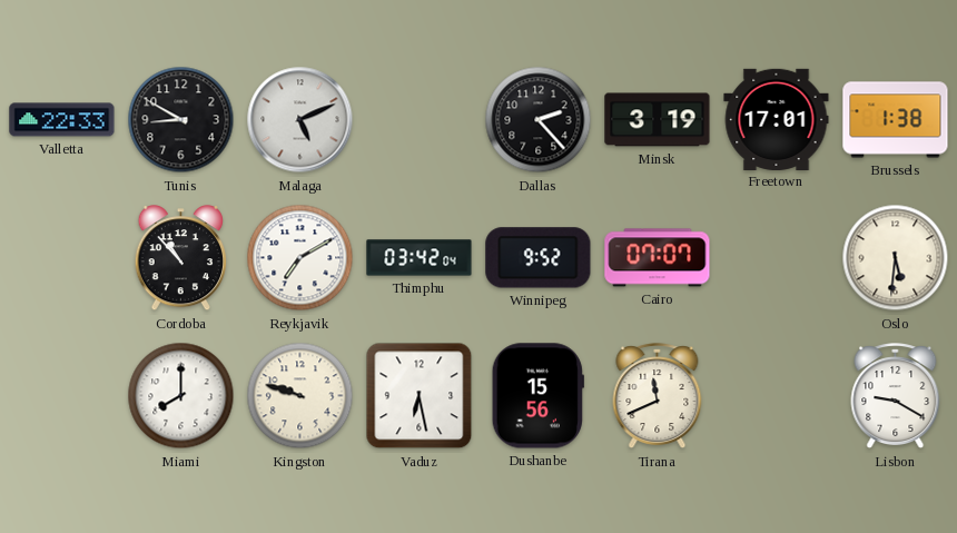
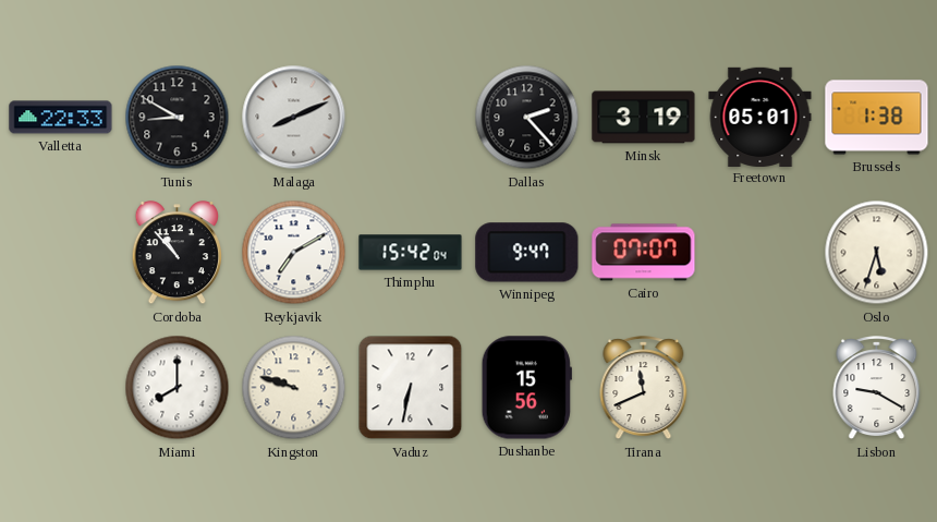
Malaga: 5:11 -> 8:11 (294, 118)
Freetown: 17:01 -> 05:01 (760, 117)
Thimphu: 03:42 -> 15:42 (411, 253)
Winnipeg: 9:52 -> 9:47 (527, 253)
Oslo: 5:31 -> 5:33 (877, 253)
Vaduz: 6:28 -> 6:32 (411, 388)
